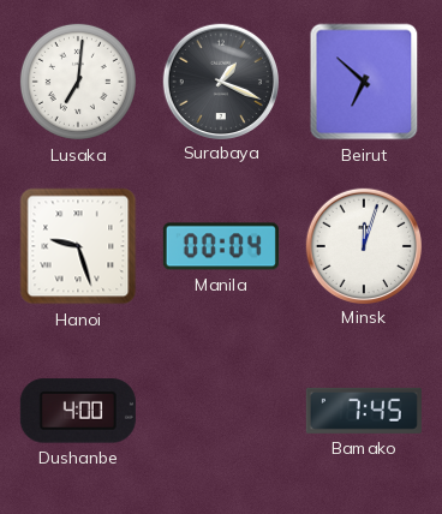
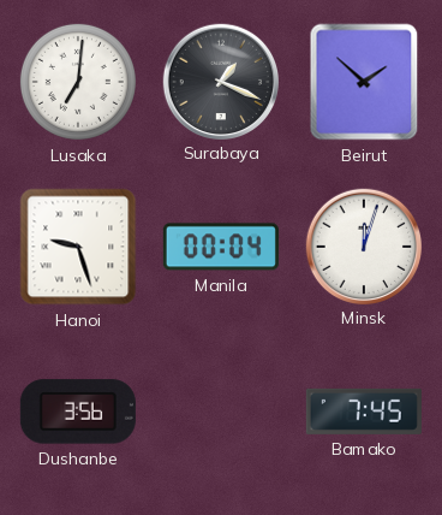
Beirut: 6:52 -> 1:52 (364, 82)
Dushanbe: 4:00 -> 3:56 (78, 412)
